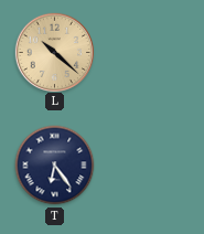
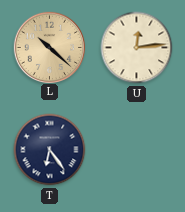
U: none -> 12:14 (137, 48)
